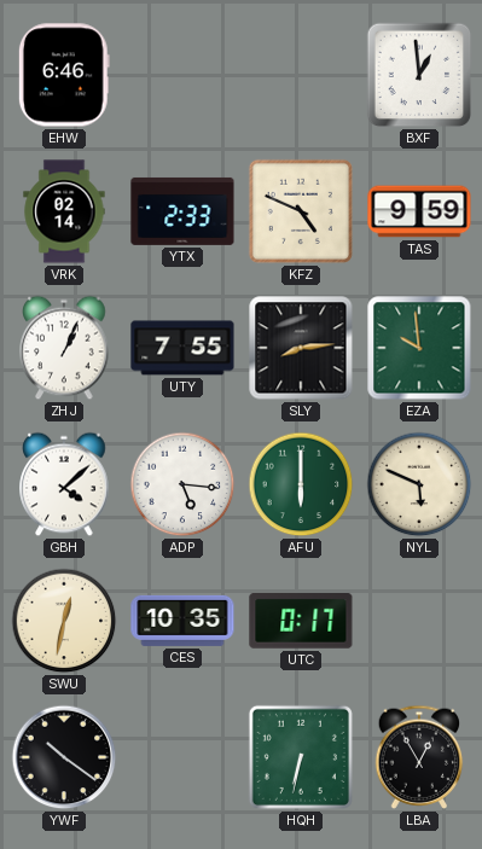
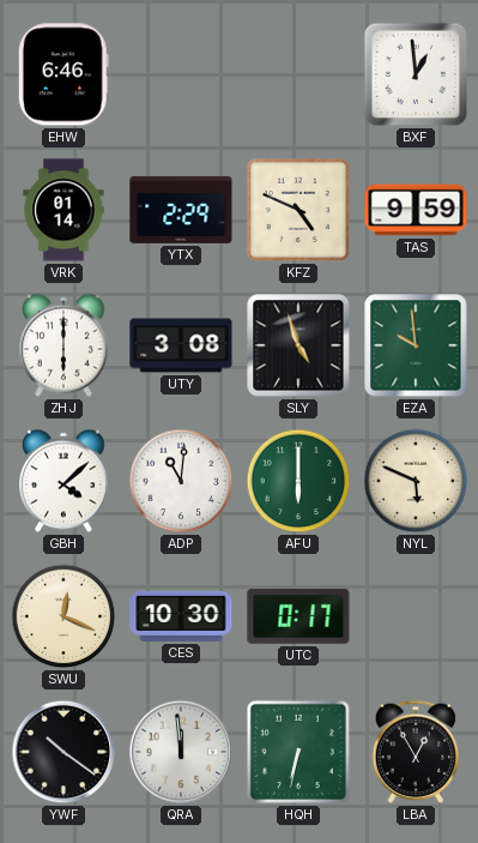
VRK: 02:14 -> 01:14 (63, 210)
YTX: 2:33 -> 2:29 (181, 210)
ZHJ: 1:04 -> 6:00 (63, 345)
UTY: 7:55 -> 3:08 (181, 345)
SLY: 8:14 -> 4:57 (298, 345)
ADP: 5:16 -> 11:01 (181, 481)
SWU: 12:32 -> 12:19 (63, 616)
CES: 10:35 -> 10:30 (181, 616)
QRA: none -> 11:59 (181, 752)
